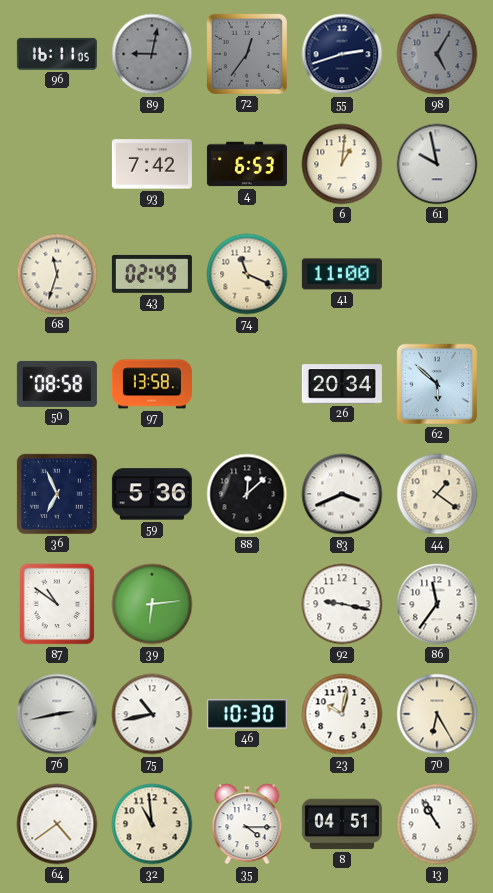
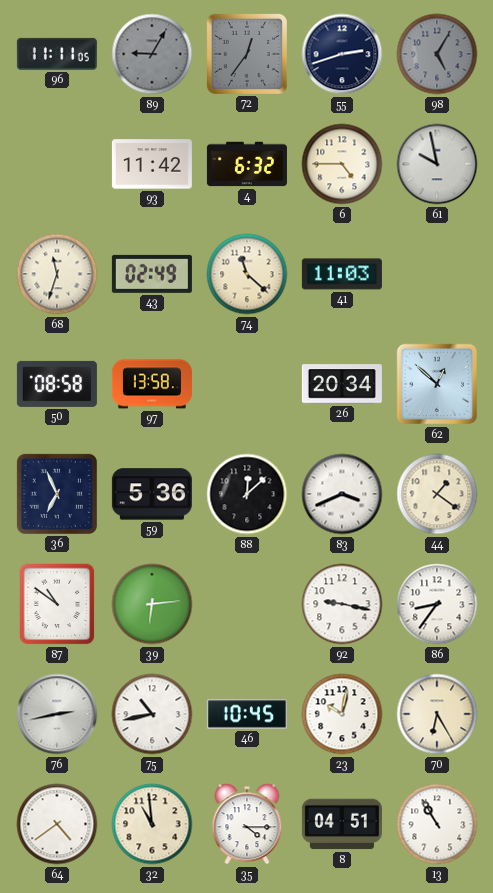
96: 16:11 -> 11:11 (57, 54)
89: 9:02 -> 9:05 (152, 54)
93: 7:42 -> 11:42 (152, 164)
4: 6:53 -> 6:32 (247, 164)
6: 1:01 -> 4:45 (342, 164)
74: 11:19 -> 11:22 (247, 274)
41: 11:00 -> 11:03 (342, 274)
62: 5:52 -> 12:52 (437, 384)
86: 11:36 -> 8:36 (437, 604)
46: 10:30 -> 10:45 (247, 714)
